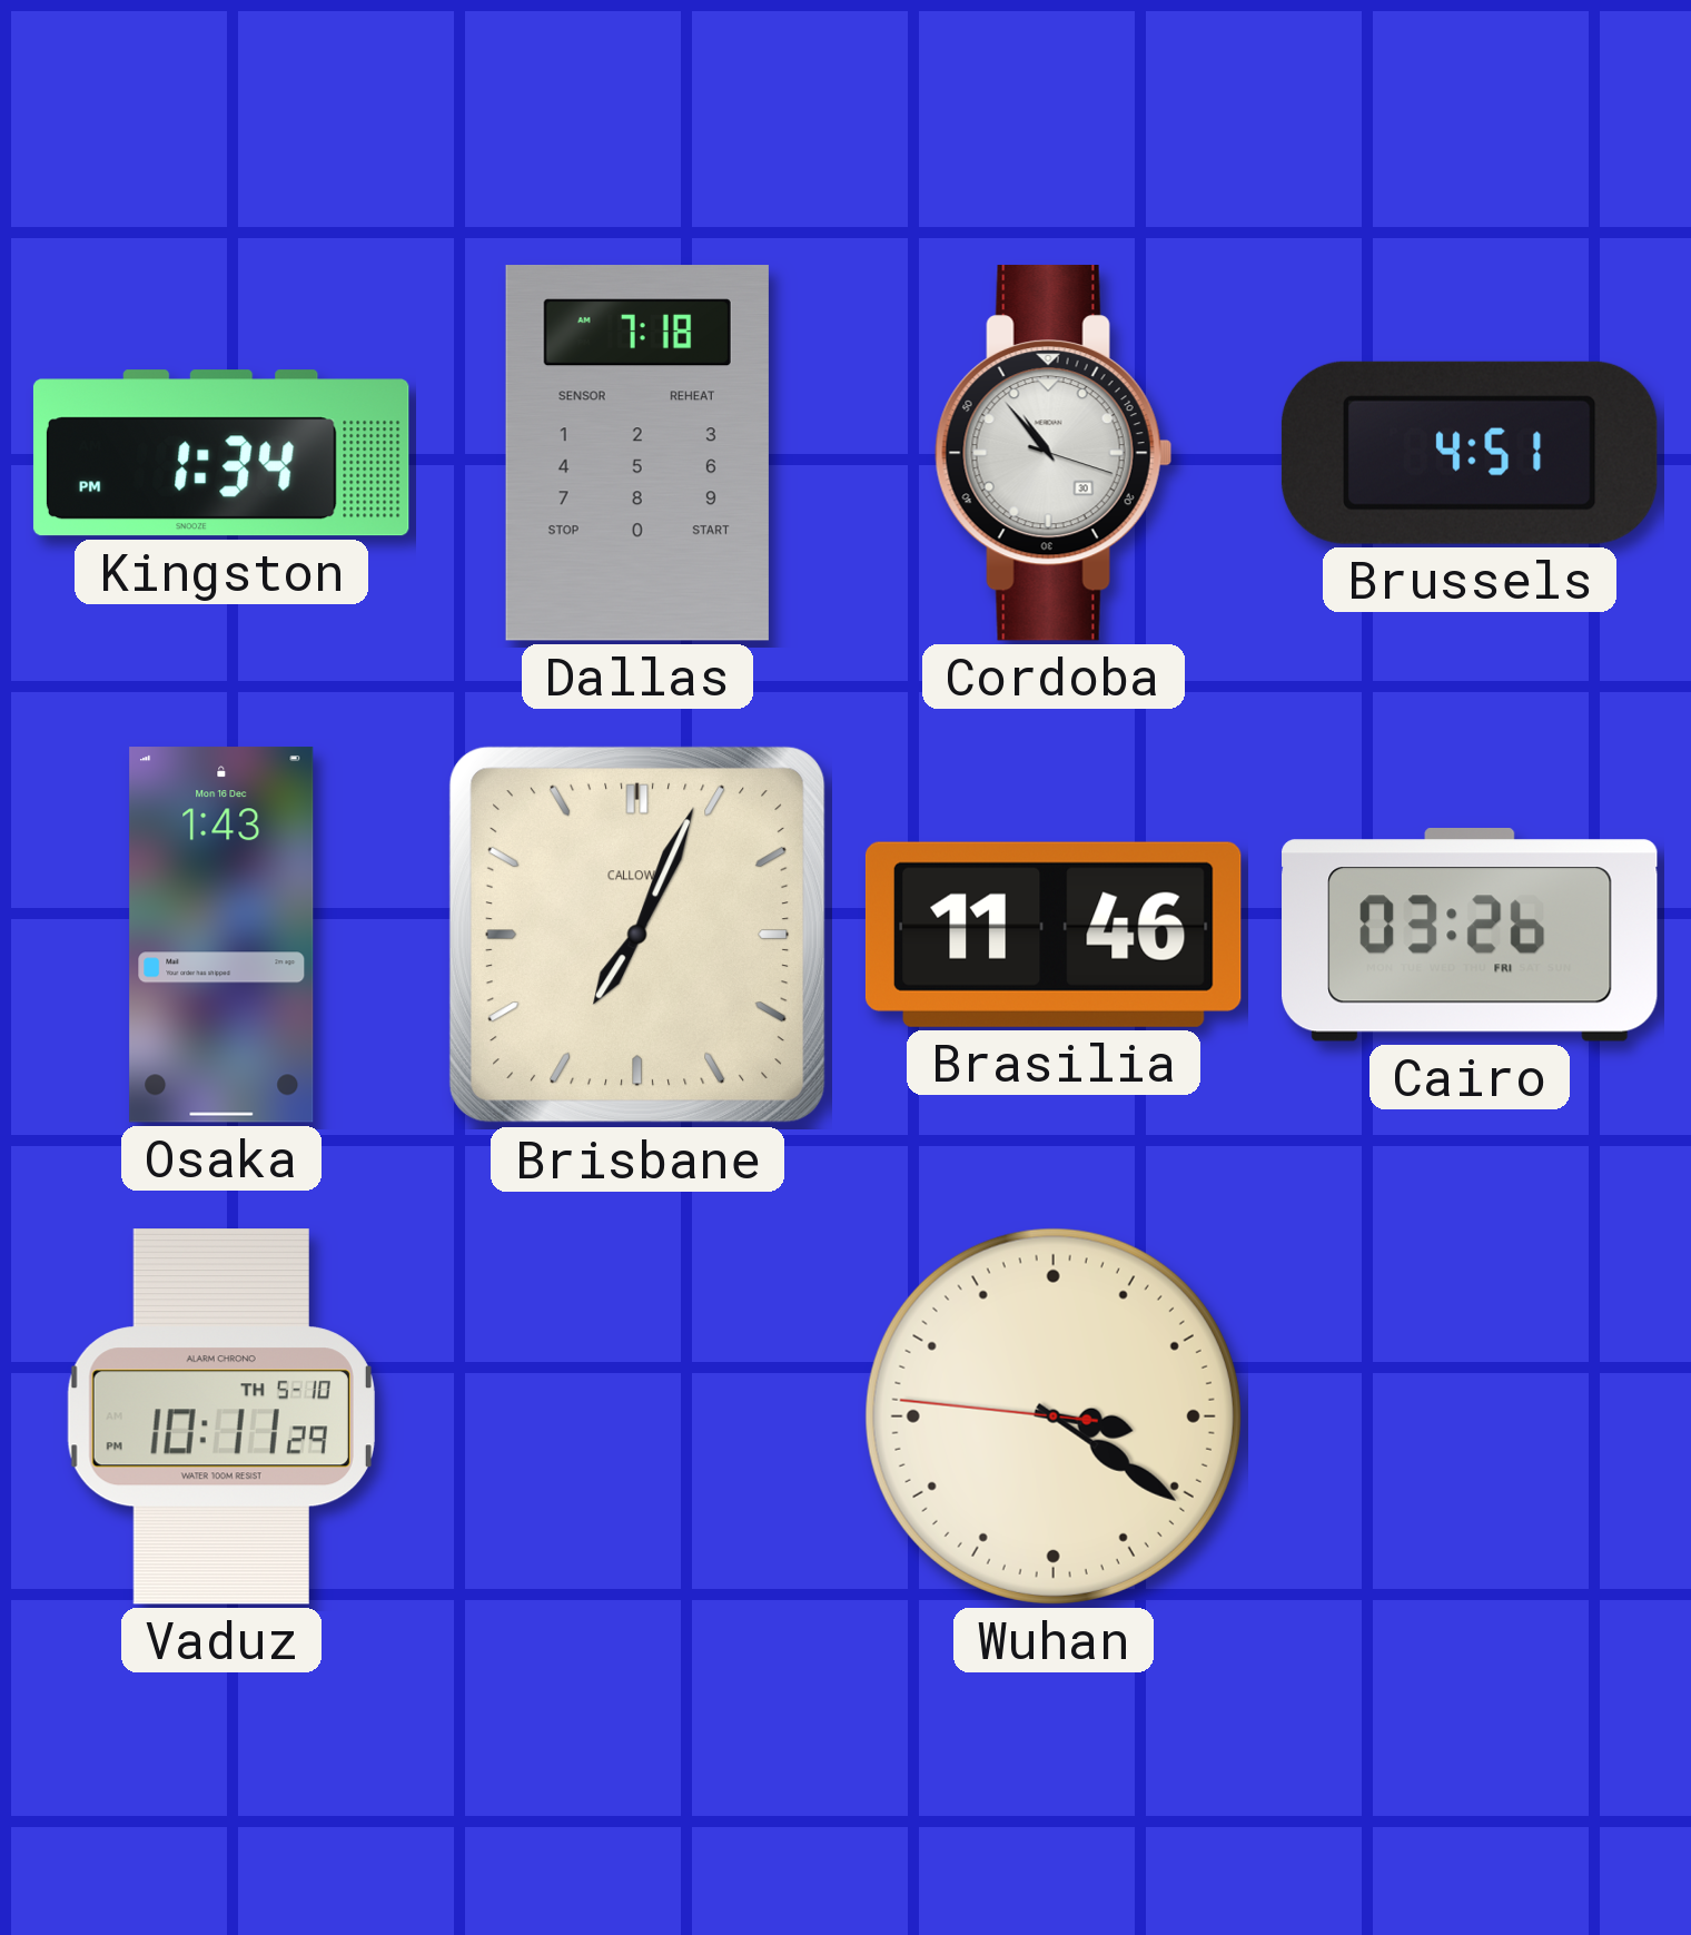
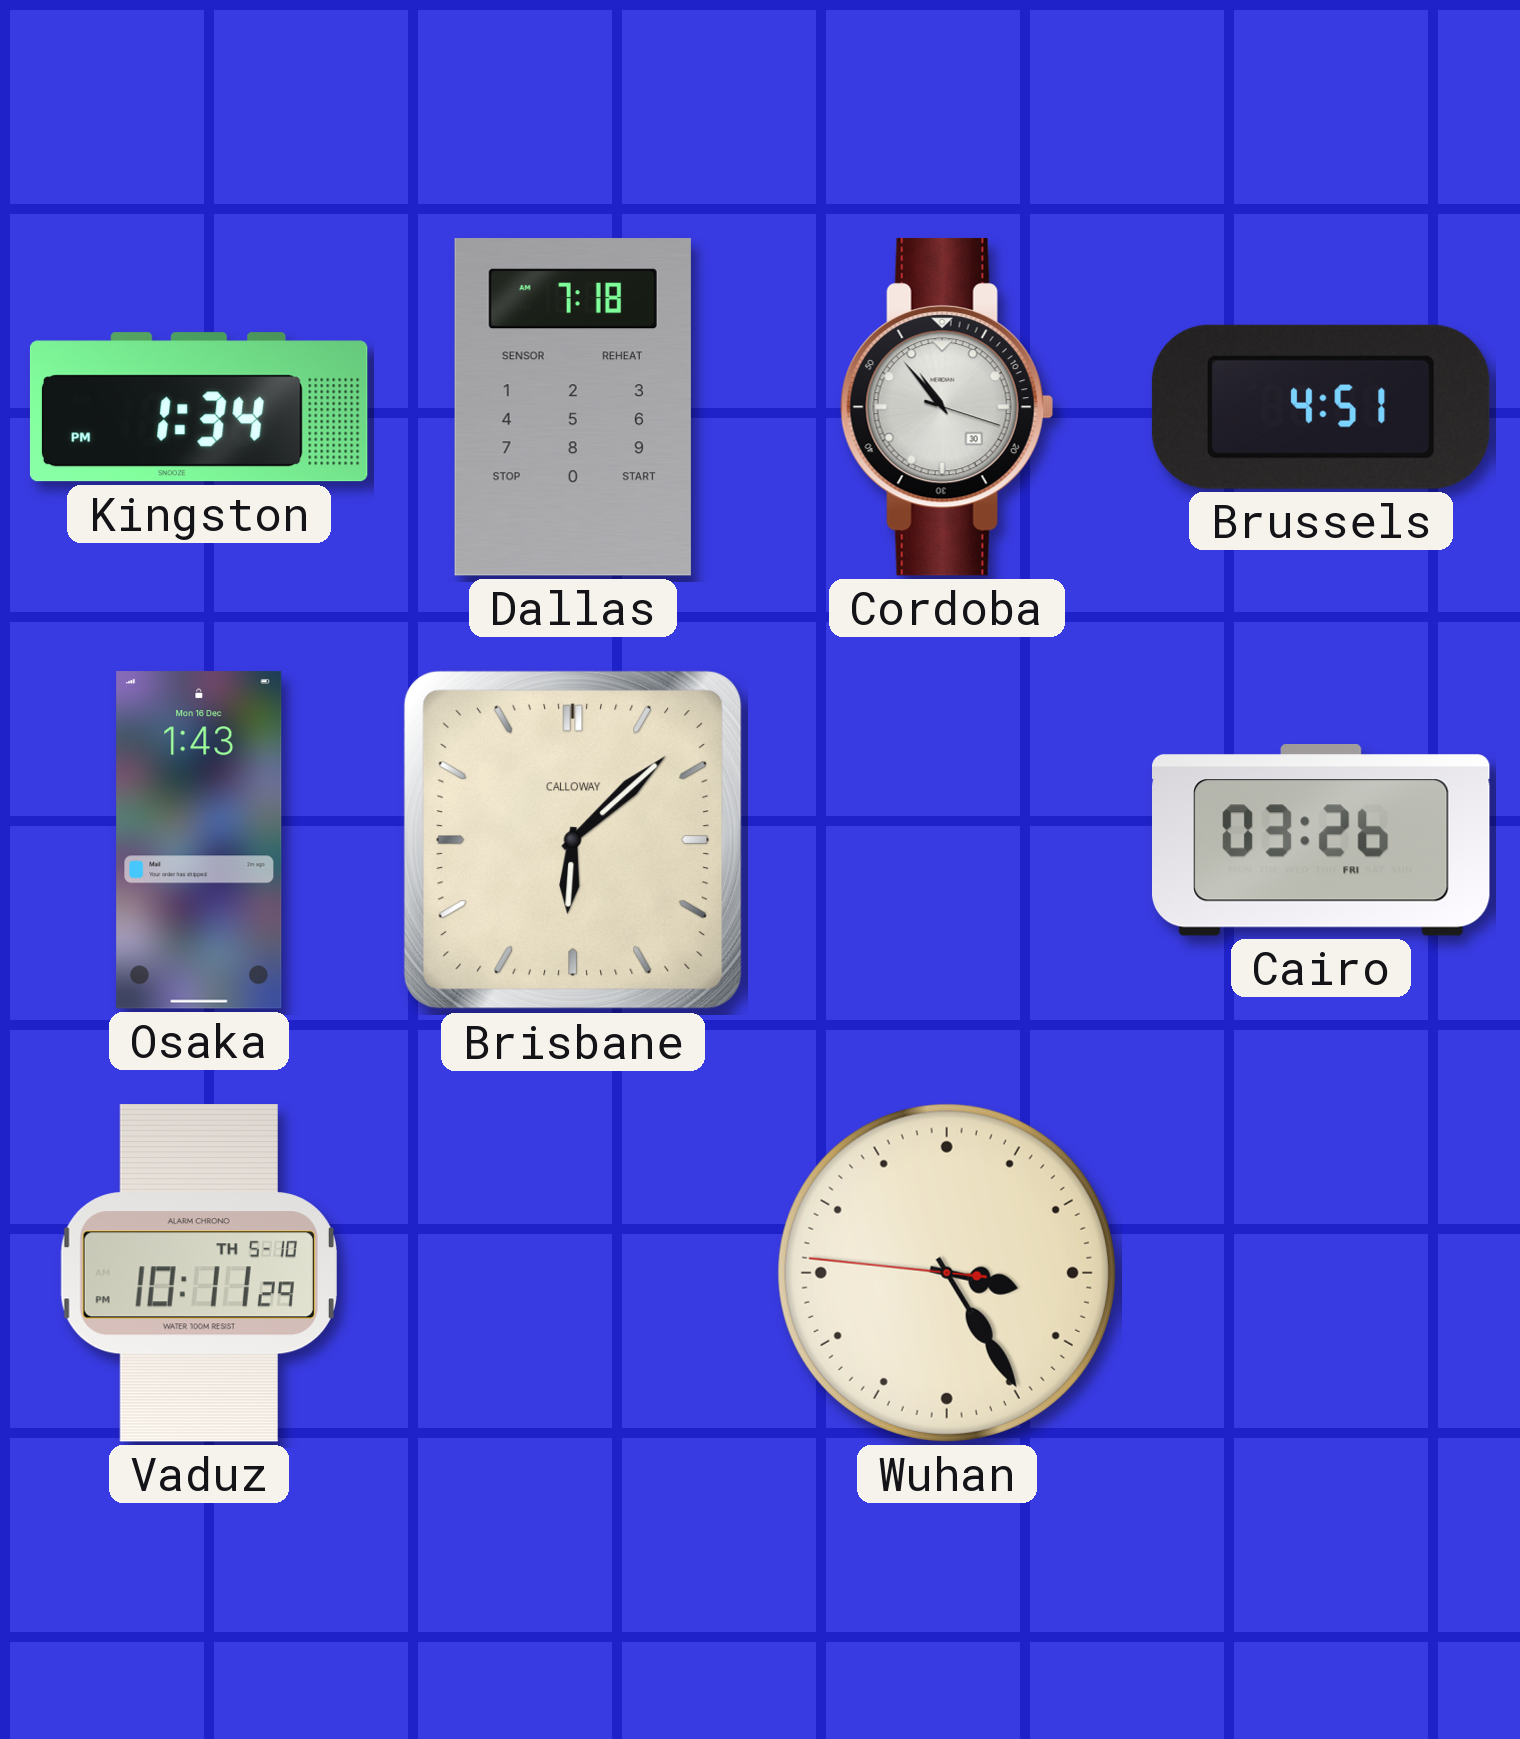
Brisbane: 7:04 -> 6:08 (573, 840)
Brasilia: 11:46 -> none (1054, 935)
Wuhan: 3:20 -> 3:24 (947, 1273)
